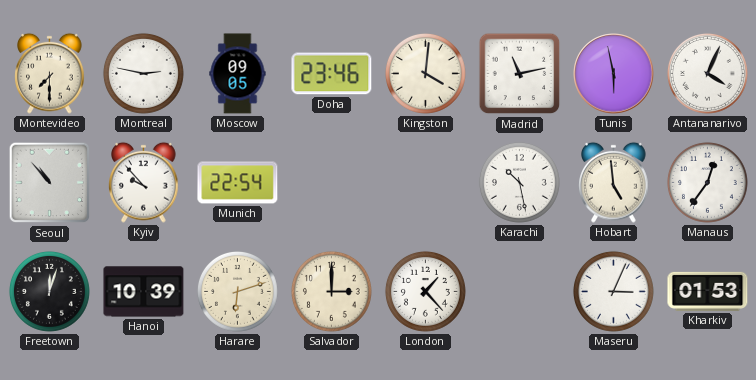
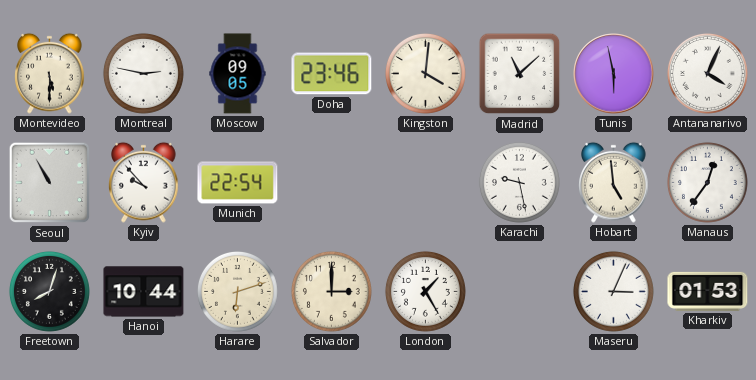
Montevideo: 7:30 -> 5:30 (50, 73)
Madrid: 11:13 -> 11:08 (520, 74)
Seoul: 10:53 -> 10:55 (50, 183)
Karachi: 10:28 -> 9:28 (519, 182)
Freetown: 12:03 -> 8:03 (49, 291)
Hanoi: 10:39 -> 10:44 (144, 292)
London: 1:23 -> 1:25 (425, 291)
